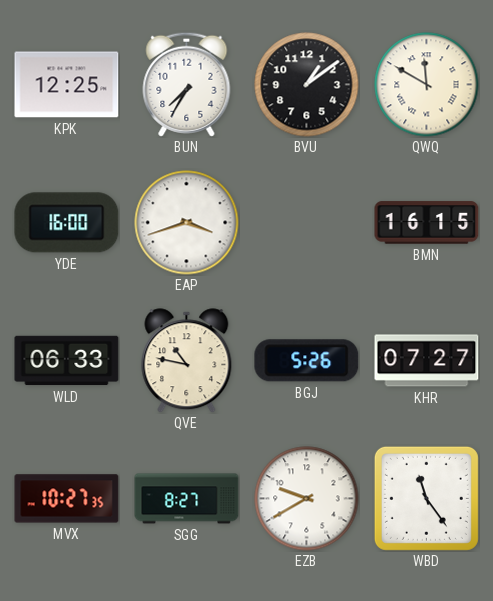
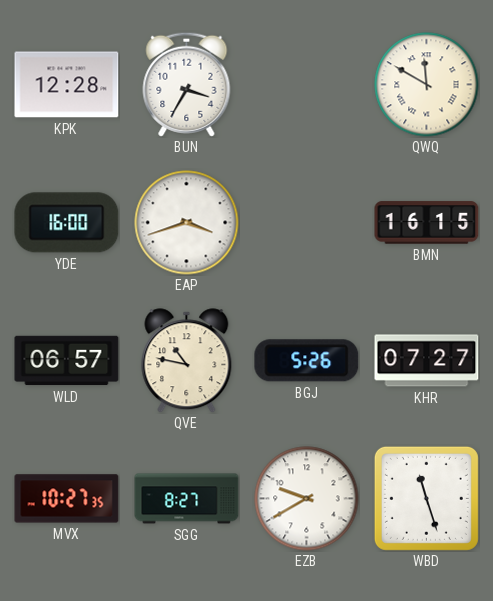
KPK: 12:25 -> 12:28 (67, 85)
BUN: 7:35 -> 3:35 (187, 84)
BVU: 1:09 -> none (307, 85)
WLD: 06:33 -> 06:57 (67, 361)
WBD: 11:24 -> 11:27 (426, 498)
